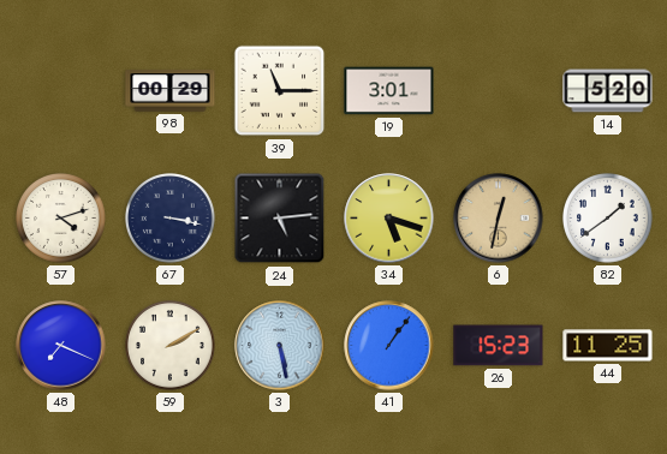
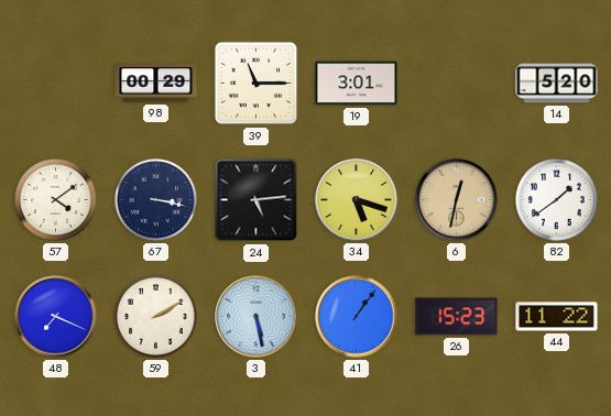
57: 4:12 -> 4:09 (56, 200)
44: 11:25 -> 11:22 (557, 317)
